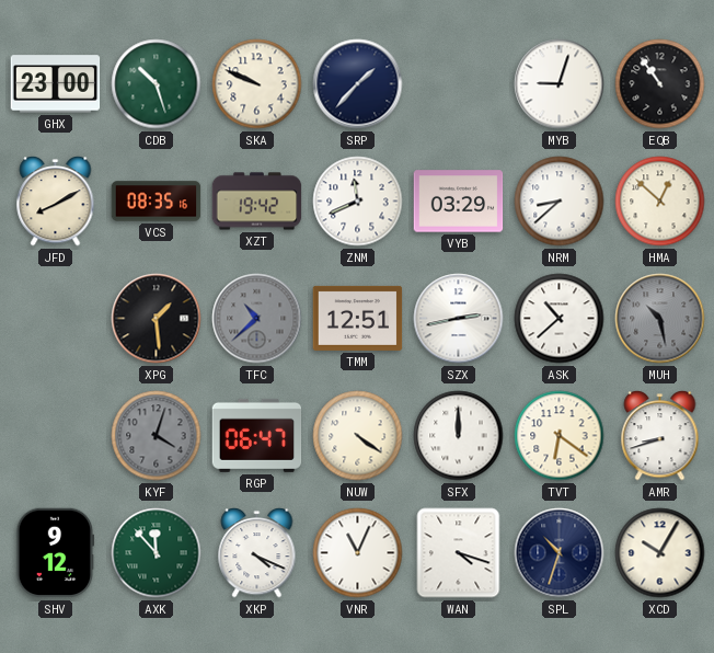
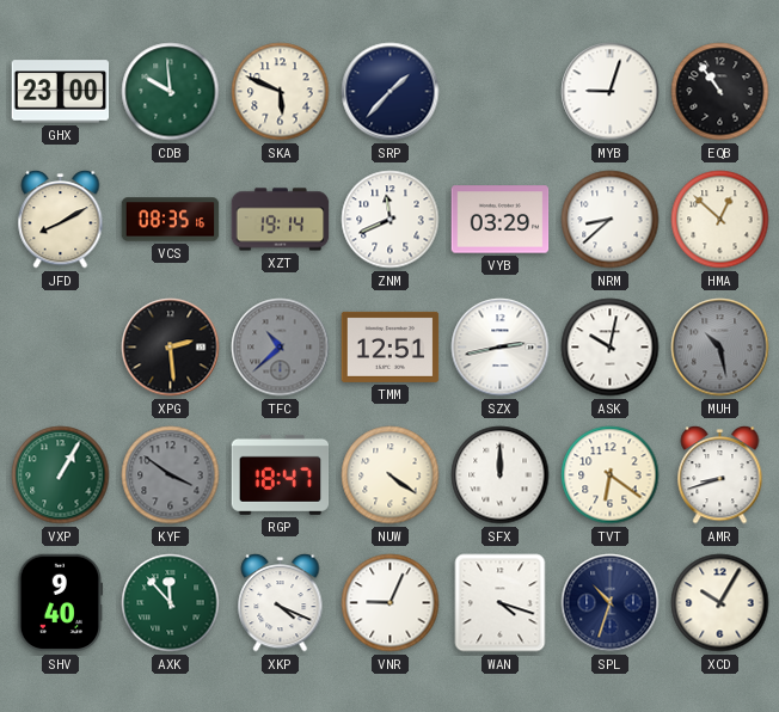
CDB: 10:27 -> 9:59 (171, 92)
SKA: 9:49 -> 5:49 (281, 92)
XZT: 19:42 -> 19:14 (281, 220)
XPG: 1:29 -> 2:29 (171, 348)
ASK: 10:38 -> 10:02 (611, 348)
VXP: none -> 1:05 (61, 475)
KYF: 4:03 -> 3:51 (171, 475)
RGP: 06:47 -> 18:47 (281, 474)
SHV: 9:12 -> 9:40 (61, 603)
VNR: 11:04 -> 9:04 (391, 603)
